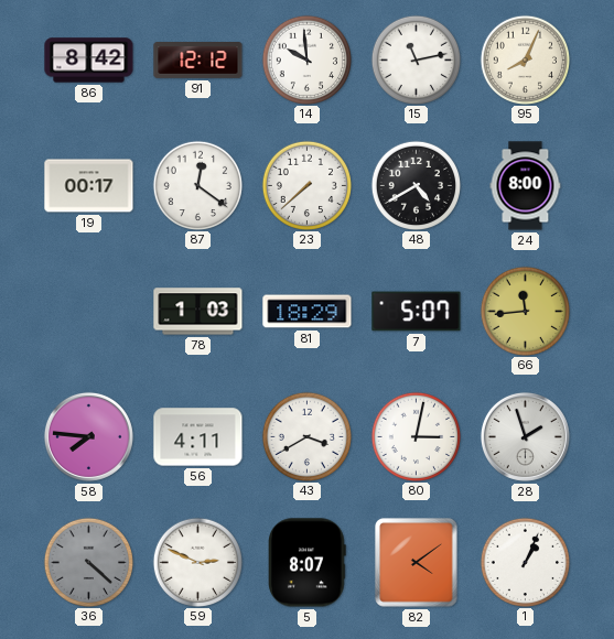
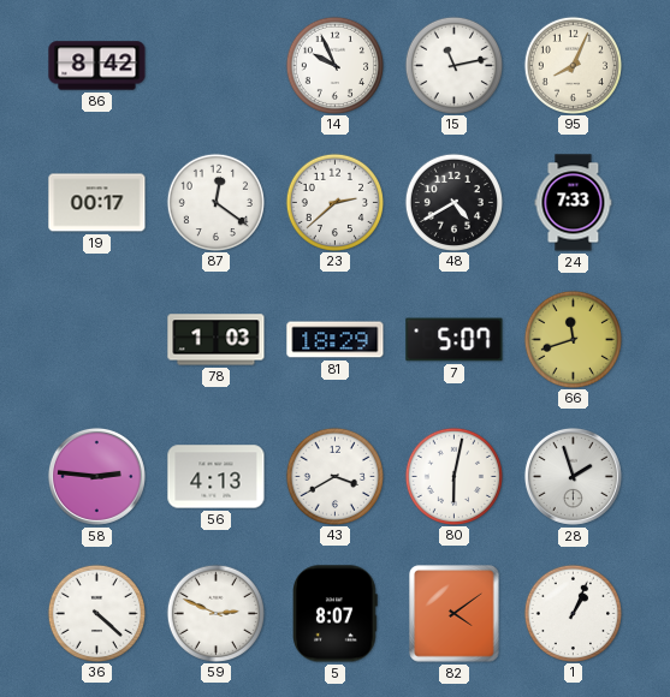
91: 12:12 -> none (198, 61)
14: 9:59 -> 9:56 (334, 65)
23: 7:38 -> 2:38 (334, 202)
24: 8:00 -> 7:33 (574, 203)
66: 11:44 -> 11:42 (573, 339)
58: 7:46 -> 2:46 (96, 476)
56: 4:11 -> 4:13 (217, 477)
80: 3:02 -> 6:02 (453, 476)
36 dial: grey -> white (96, 613)
